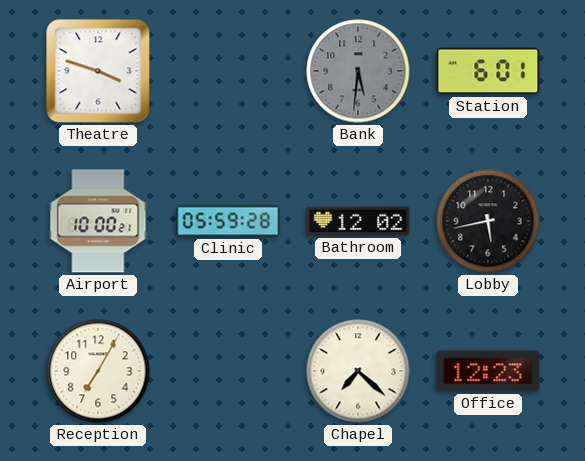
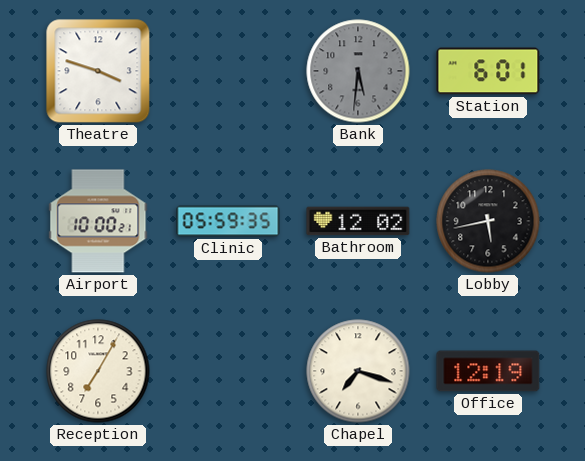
Clinic: 05:59:28 -> 05:59:35 (228, 221)
Chapel: 7:22 -> 7:18 (358, 371)
Office: 12:23 -> 12:19 (488, 371)
